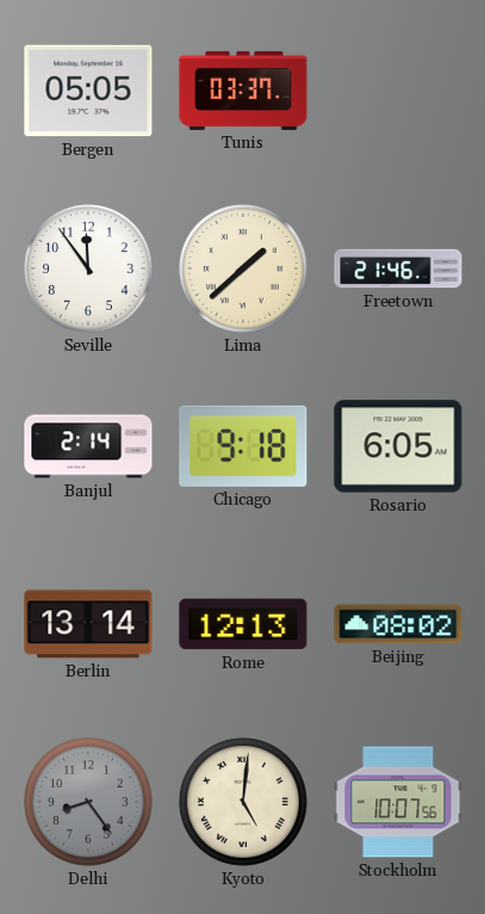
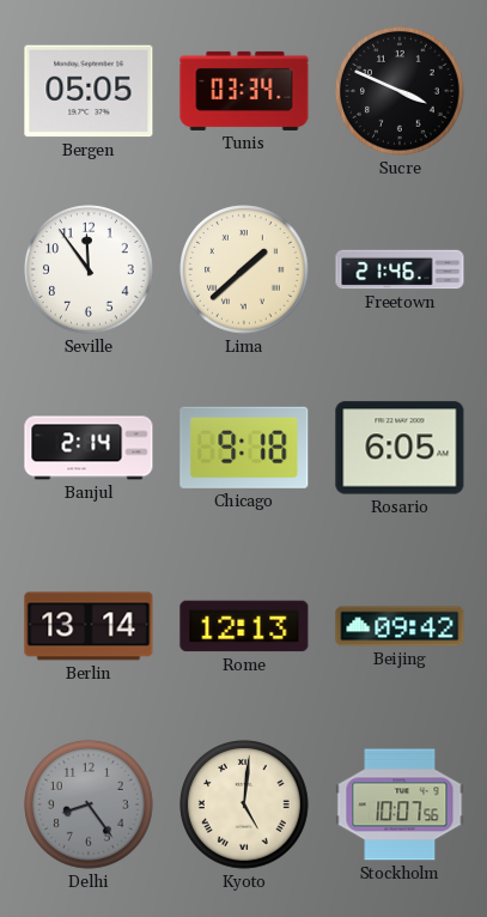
Tunis: 03:37 -> 03:34 (244, 91)
Sucre: none -> 3:49 (400, 91)
Beijing: 08:02 -> 09:42 (400, 626)
